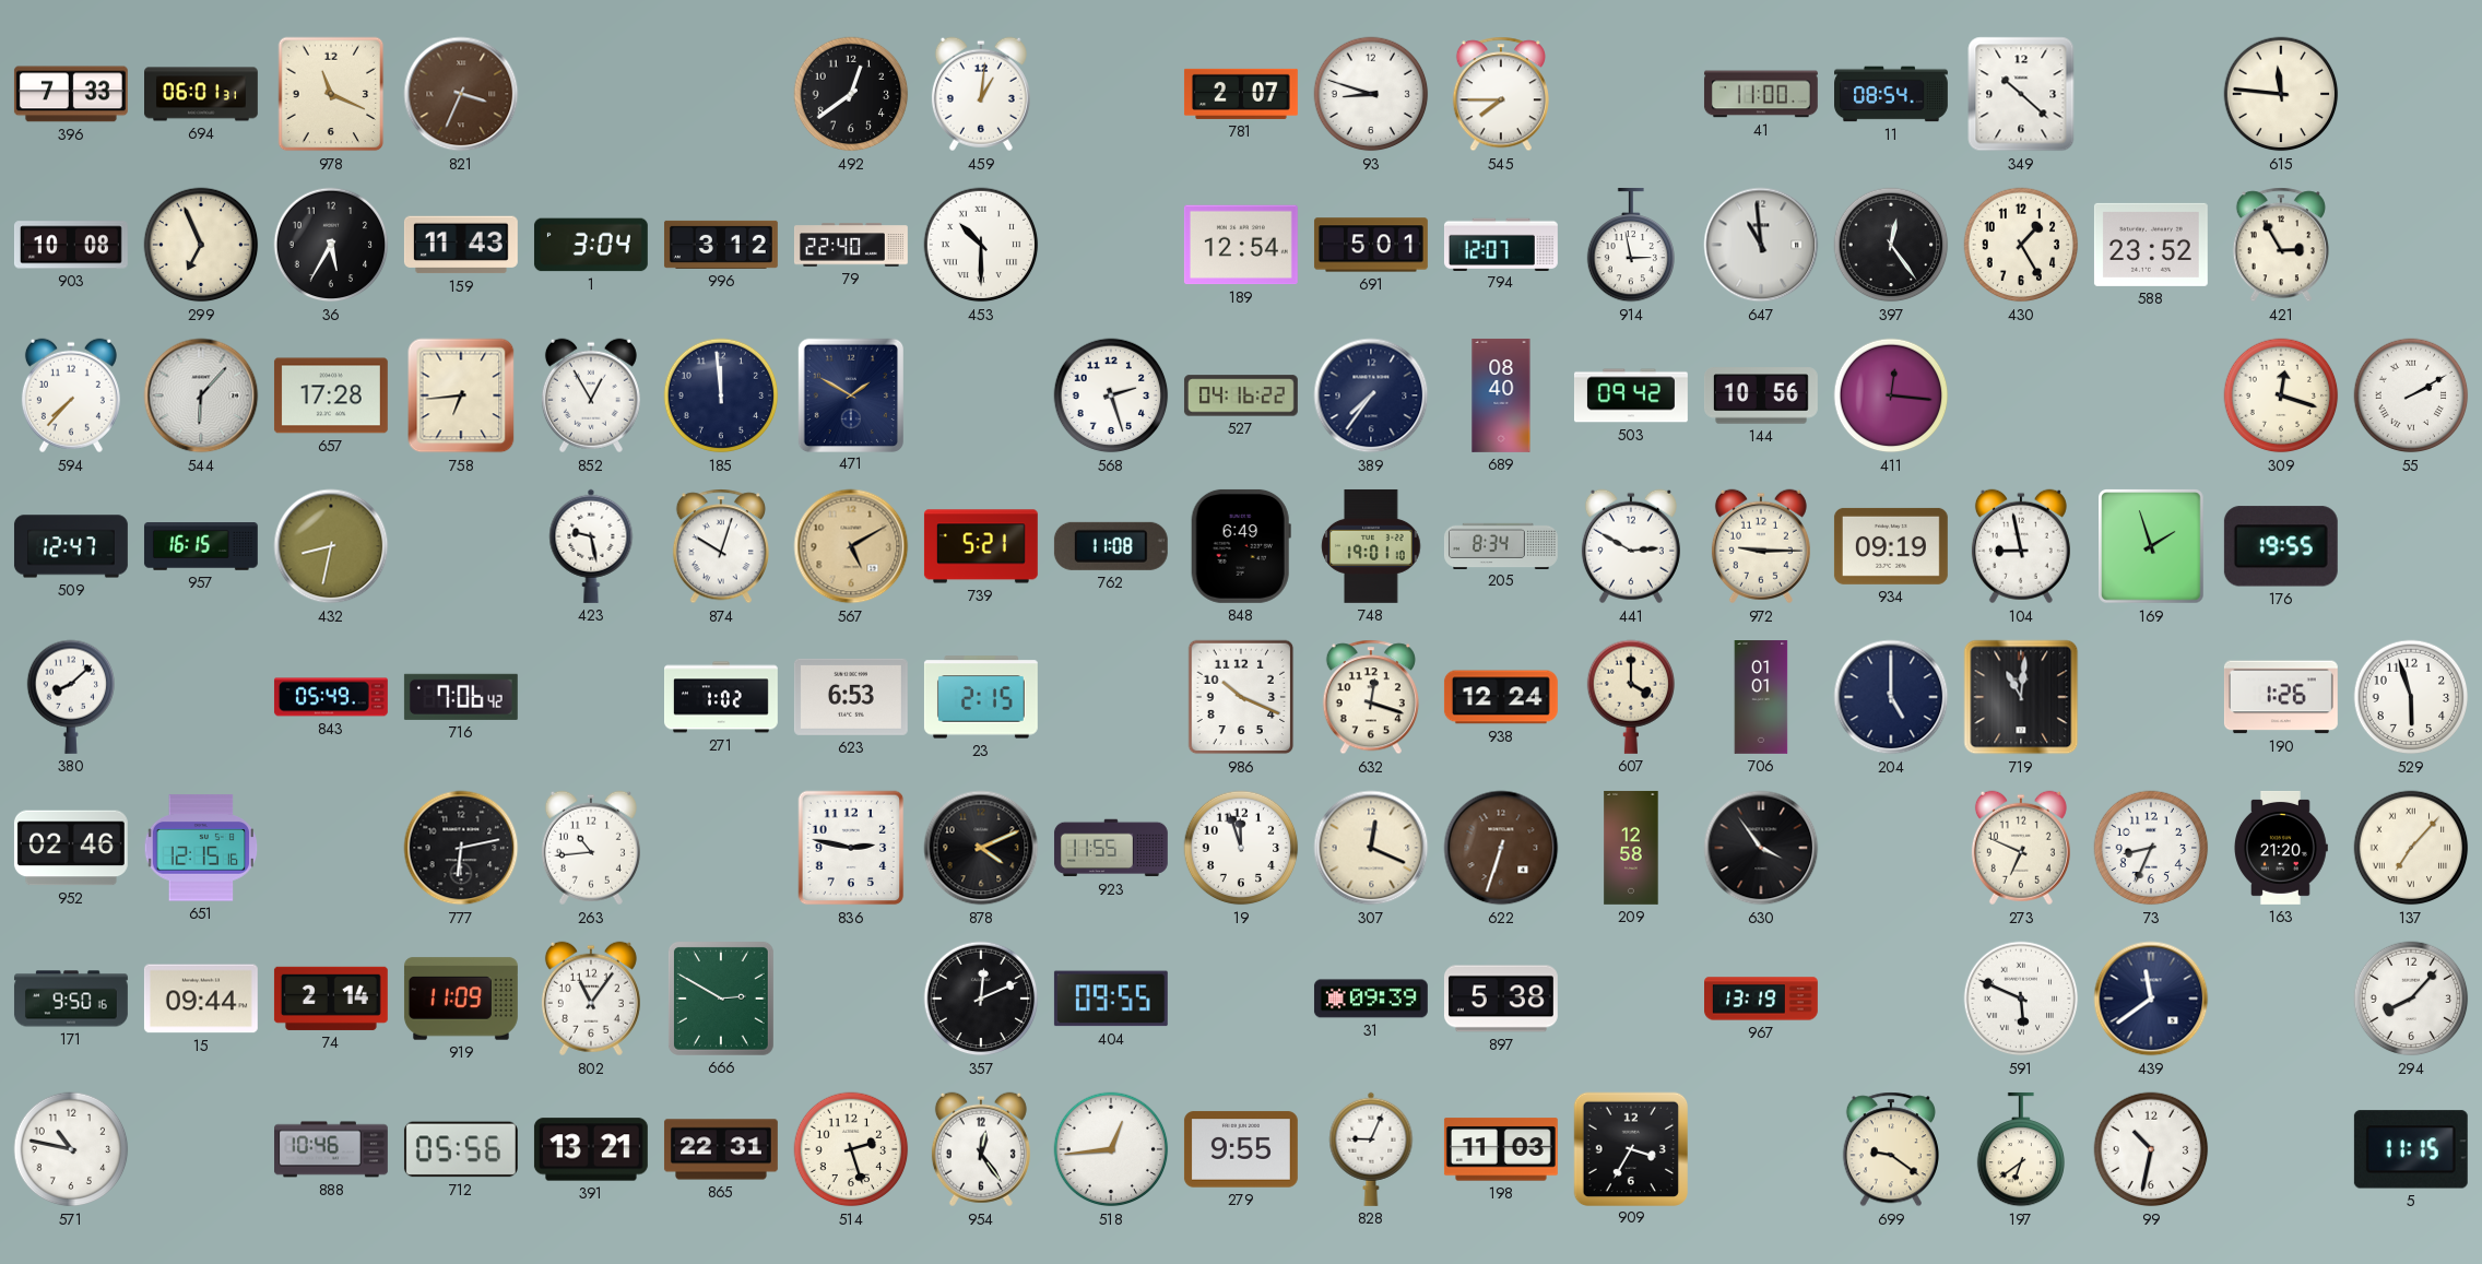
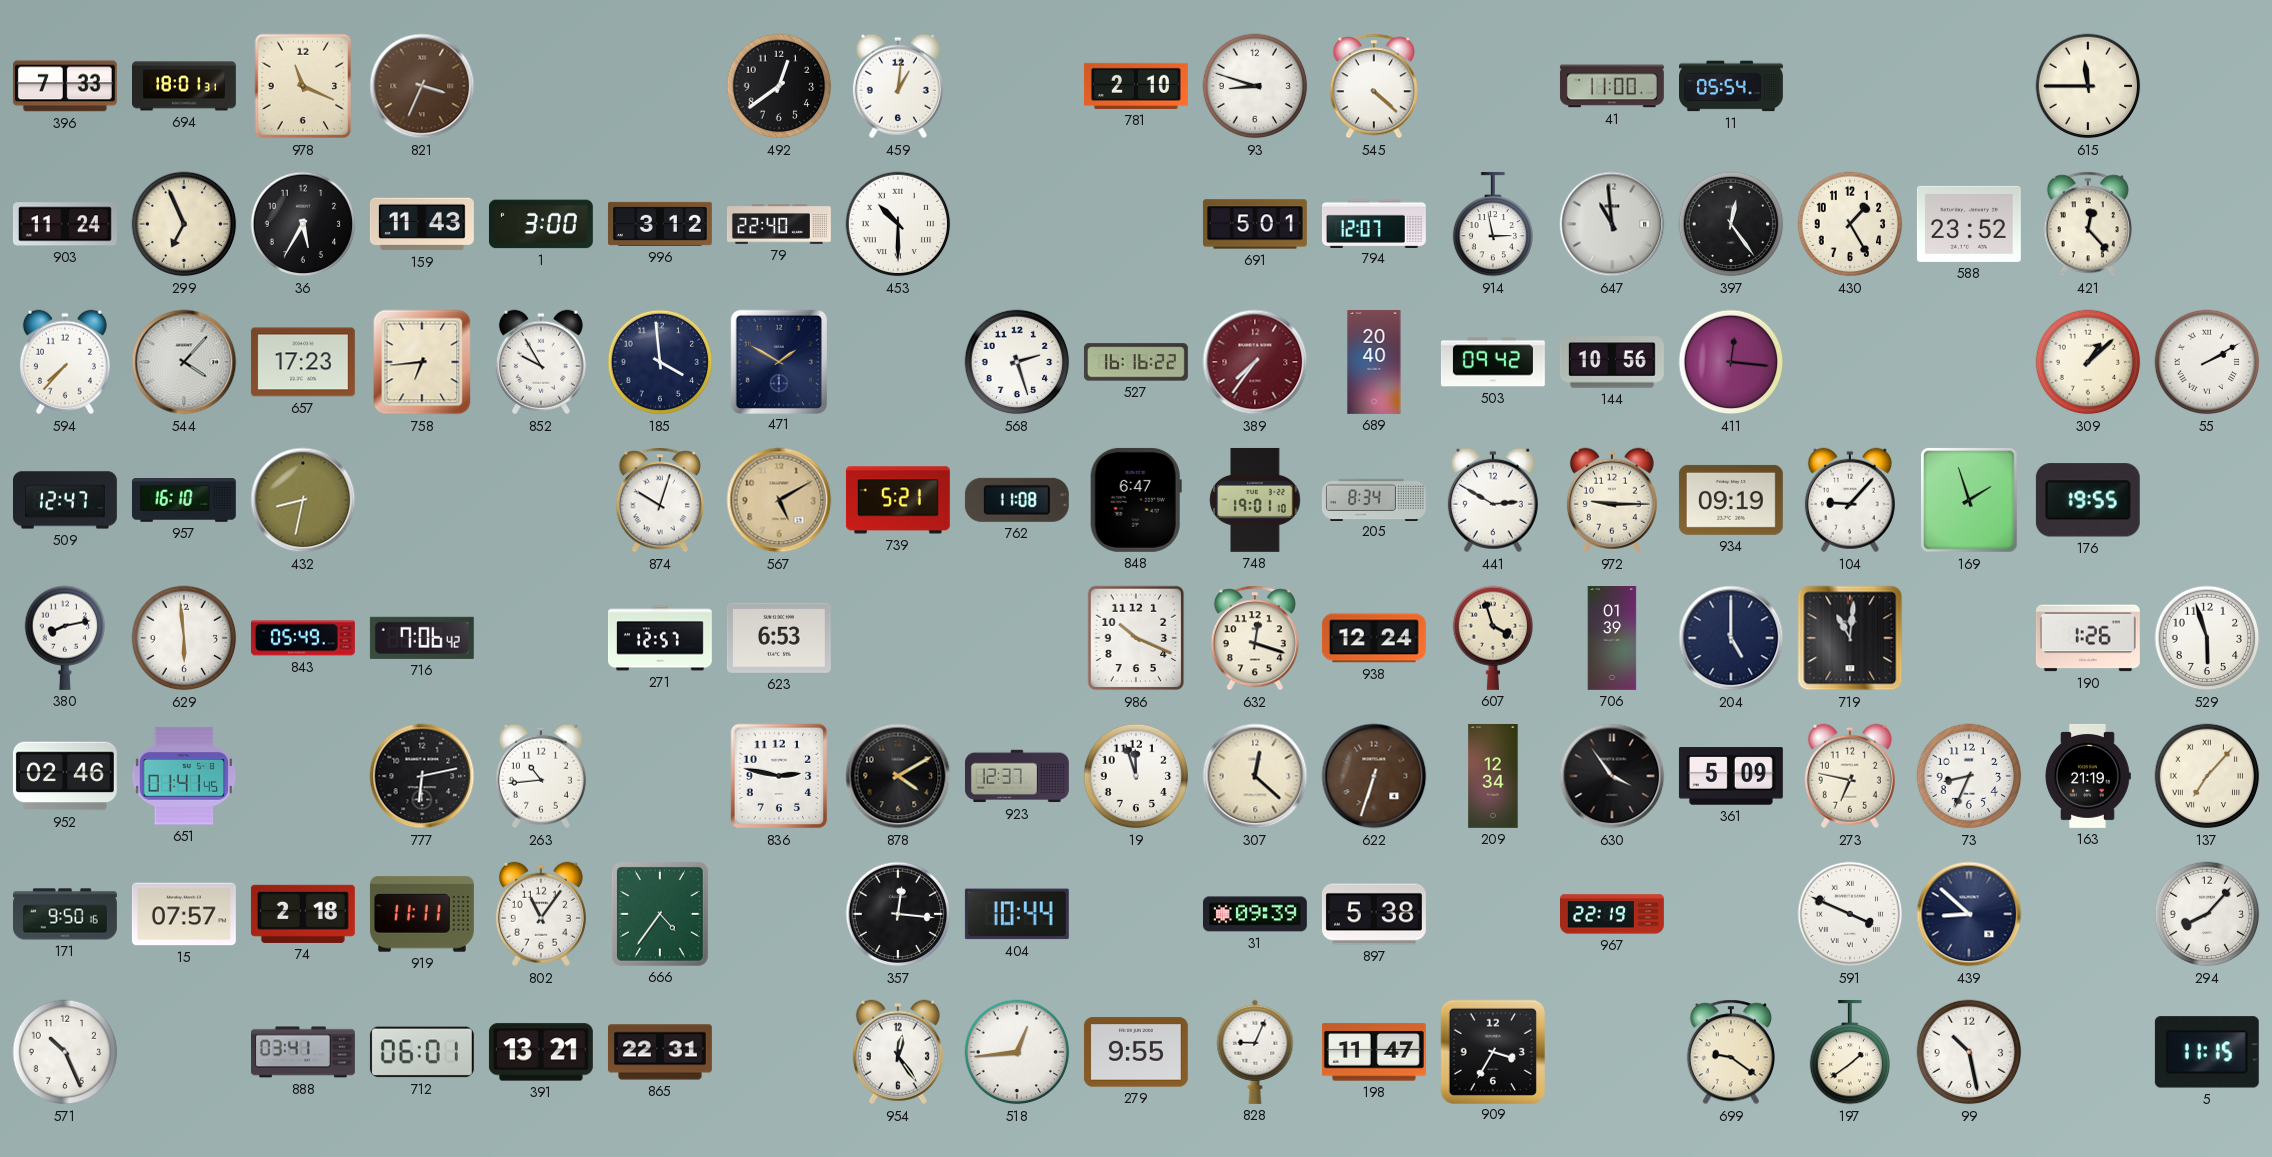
694: 06:01 -> 18:01 (185, 86)
781: 2:07 -> 2:10 (1136, 86)
545: 7:45 -> 4:22 (1374, 86)
11: 08:54 -> 05:54 (1732, 86)
349: 10:22 -> none (2021, 94)
615: 11:46 -> 11:45 (2088, 86)
903: 10:08 -> 11:24 (65, 224)
1: 3:04 -> 3:00 (541, 224)
189: 12:54 -> none (1241, 245)
421: 2:55 -> 12:23 (2088, 224)
544: 6:07 -> 4:07 (184, 362)
657: 17:28 -> 17:23 (303, 362)
852: 12:55 -> 9:55 (541, 362)
185: 11:59 -> 3:59 (660, 362)
527: 04:16 -> 16:16 (1136, 362)
389 dial: navy -> burgundy (1255, 362)
689: 08:40 -> 20:40 (1374, 362)
309: 12:18 -> 1:08 (2088, 362)
957: 16:15 -> 16:10 (184, 501)
423: 9:28 -> none (591, 546)
848: 6:49 -> 6:47 (1136, 500)
104: 8:58 -> 9:07 (1850, 500)
380: 8:08 -> 8:13 (65, 638)
629: none -> 5:59 (184, 638)
271: 1:02 -> 12:57 (661, 638)
23: 2:15 -> none (981, 697)
607: 4:00 -> 3:57 (1493, 638)
706: 01:01 -> 01:39 (1612, 639)
651: 12:15 -> 01:41 (184, 776)
878: 4:11 -> 4:10 (898, 776)
923: 11:55 -> 12:37 (1017, 776)
307: 12:19 -> 12:22 (1255, 776)
209: 12:58 -> 12:34 (1493, 776)
361: none -> 5:09 (1731, 776)
273: 6:49 -> 6:47 (1850, 776)
163: 21:20 -> 21:19 (2088, 776)
15: 09:44 -> 07:57 (184, 914)
74: 2:14 -> 2:18 (303, 914)
919: 11:09 -> 11:11 (422, 914)
666: 2:50 -> 4:36 (660, 914)
357: 12:11 -> 12:16 (898, 914)
404: 09:55 -> 10:44 (1017, 914)
967: 13:19 -> 22:19 (1613, 914)
591: 5:49 -> 3:49 (1850, 914)
439: 11:39 -> 8:52 (1969, 914)
571: 10:47 -> 10:26 (65, 1052)
888: 10:46 -> 03:41 (304, 1052)
712: 05:56 -> 06:01 (422, 1052)
514: 2:27 -> none (851, 1149)
198: 11:03 -> 11:47 (1374, 1052)
197: 6:39 -> 1:39 (1850, 1052)
99: 10:32 -> 10:28 (1969, 1052)
